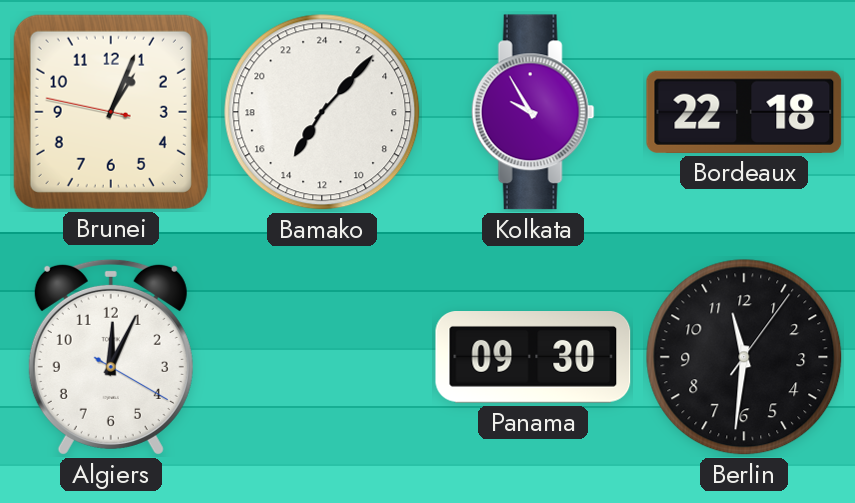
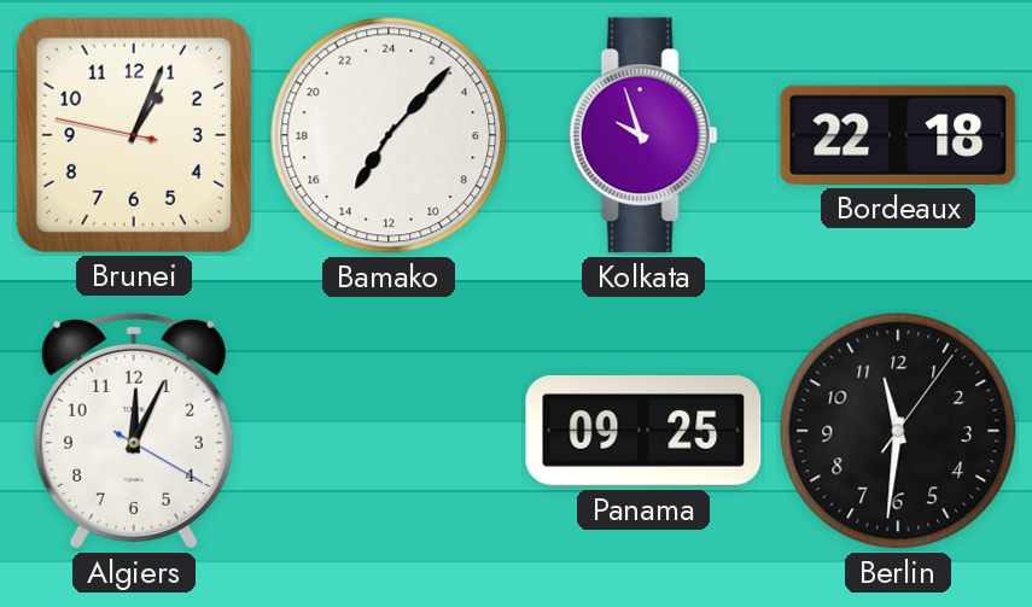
Kolkata: 9:55 -> 9:57 (643, 135)
Panama: 09:30 -> 09:25 (643, 432)
